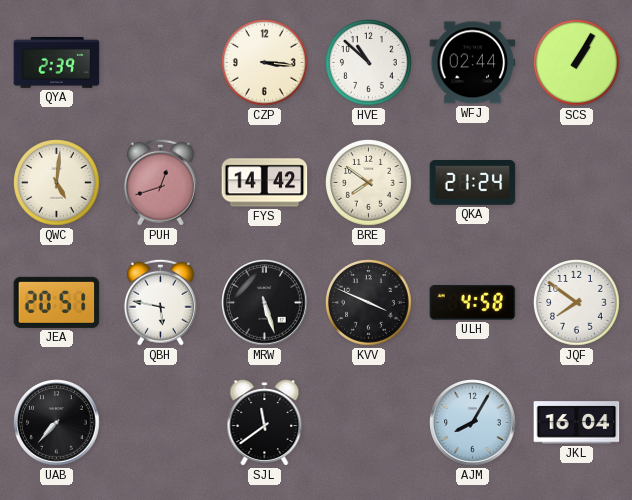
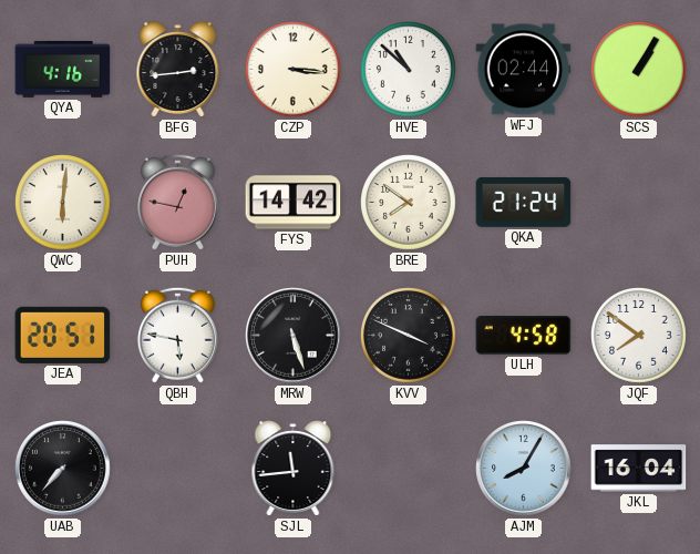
QYA: 2:39 -> 4:16 (63, 69)
BFG: none -> 2:44 (178, 70)
QWC: 5:01 -> 6:01 (63, 203)
PUH: 12:42 -> 12:47 (177, 202)
SJL: 11:39 -> 11:44 (294, 469)
